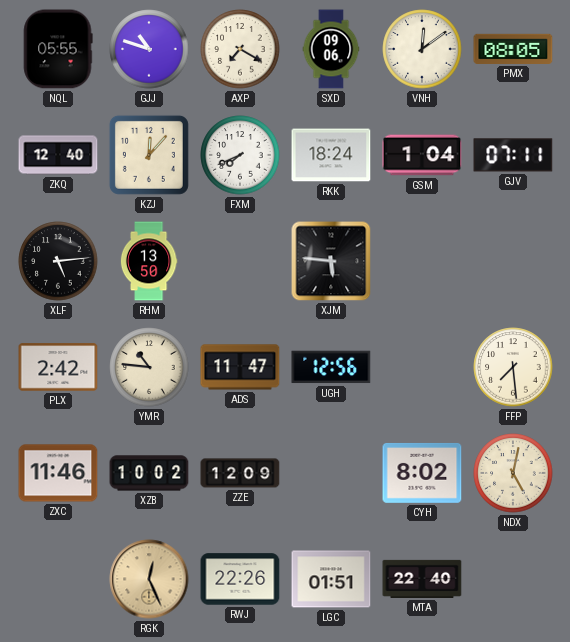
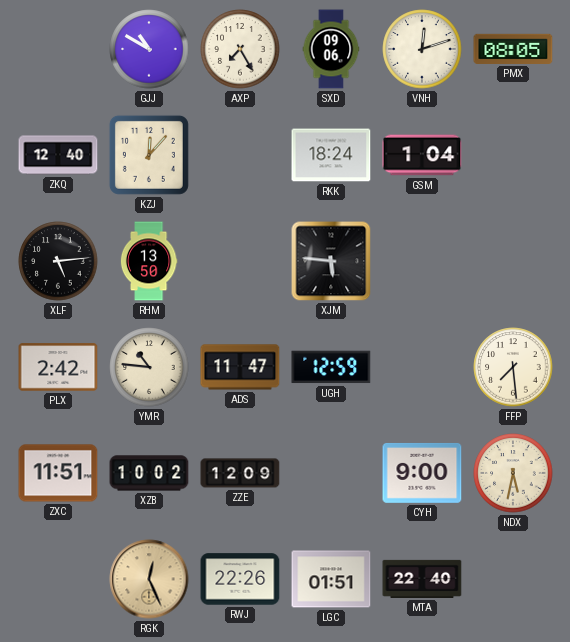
NQL: 05:55 -> none (58, 49)
GJJ: 10:48 -> 10:50 (149, 49)
AXP: 7:20 -> 7:25 (240, 49)
VNH: 12:09 -> 12:12 (422, 49)
FXM: 7:41 -> none (240, 155)
GJV: 07:11 -> none (513, 155)
UGH: 12:56 -> 12:59 (331, 367)
ZXC: 11:46 -> 11:51 (58, 473)
CYH: 8:02 -> 9:00 (422, 473)
NDX: 5:02 -> 5:32 (513, 473)
